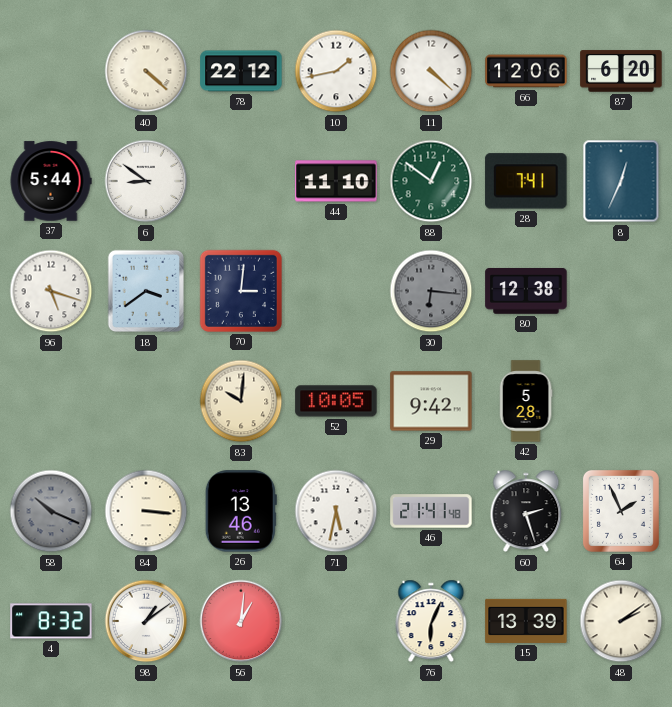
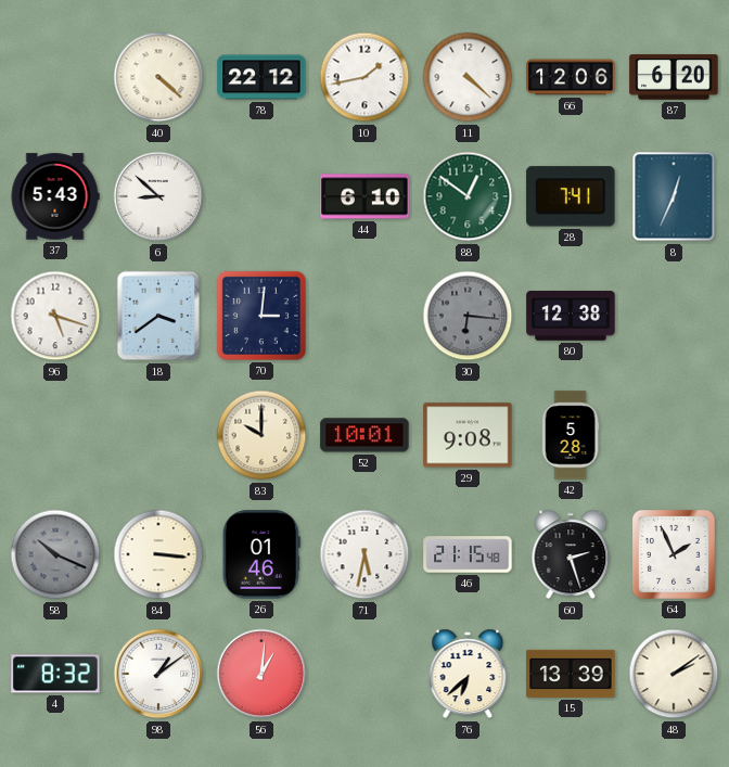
37: 5:44 -> 5:43 (55, 196)
6: 8:51 -> 8:52 (158, 196)
44: 11:10 -> 6:10 (364, 196)
83: 10:01 -> 10:00 (261, 435)
52: 10:05 -> 10:01 (364, 435)
29: 9:42 -> 9:08 (468, 435)
26: 13:46 -> 01:46 (261, 554)
46: 21:41 -> 21:15 (468, 554)
76: 6:04 -> 6:38 (468, 674)
